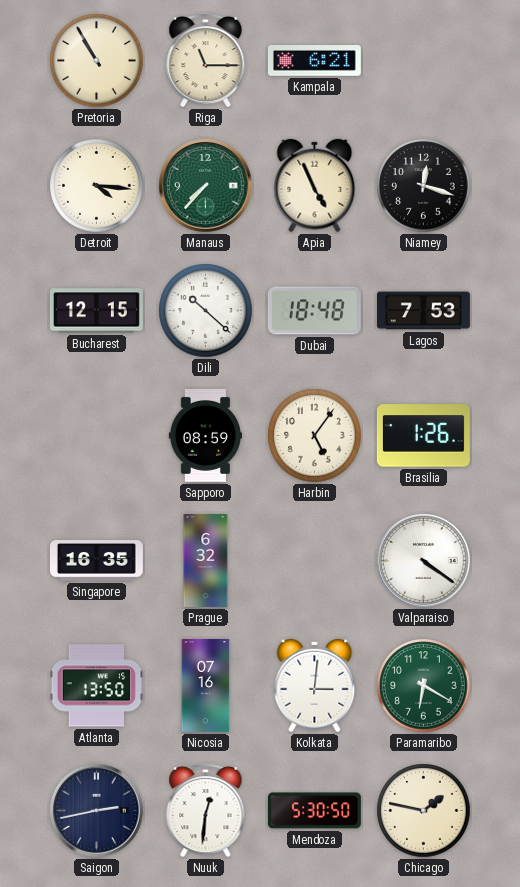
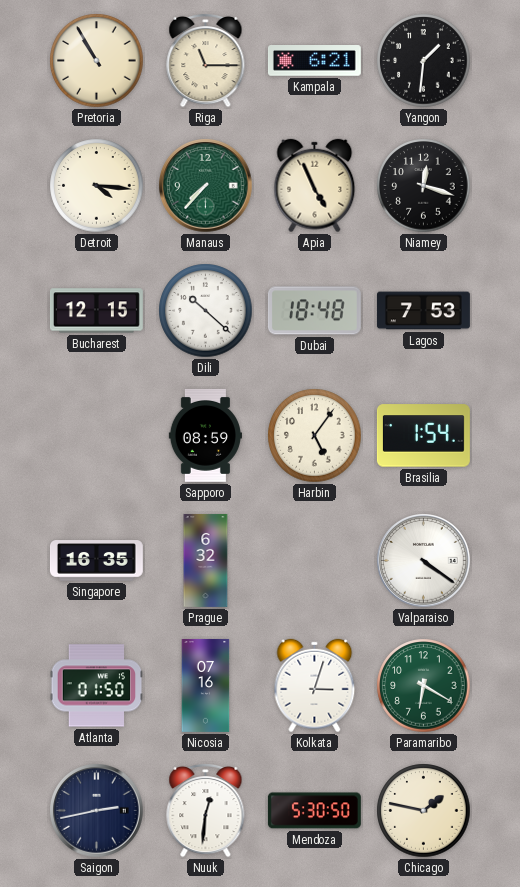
Yangon: none -> 1:31 (424, 61)
Brasilia: 1:26 -> 1:54 (423, 436)
Atlanta: 13:50 -> 01:50 (97, 686)
Kolkata: 3:01 -> 3:03 (315, 686)
